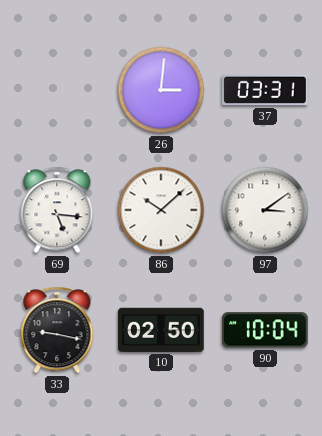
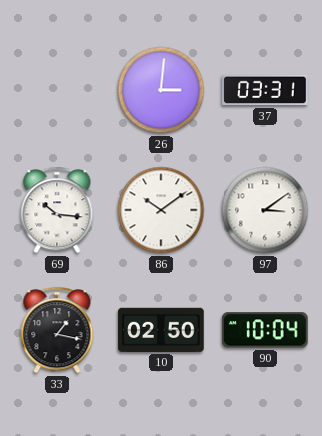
69: 5:16 -> 10:16 (57, 210)
86: 10:08 -> 10:09 (161, 210)
33: 9:17 -> 1:17 (57, 330)
